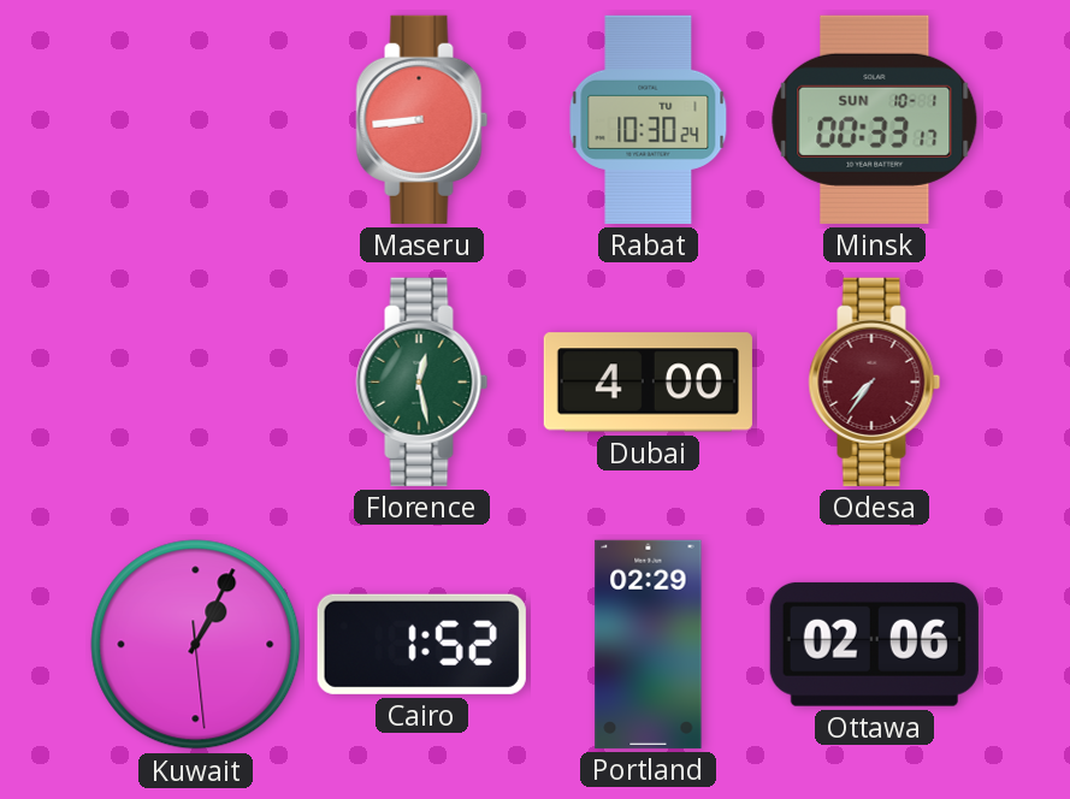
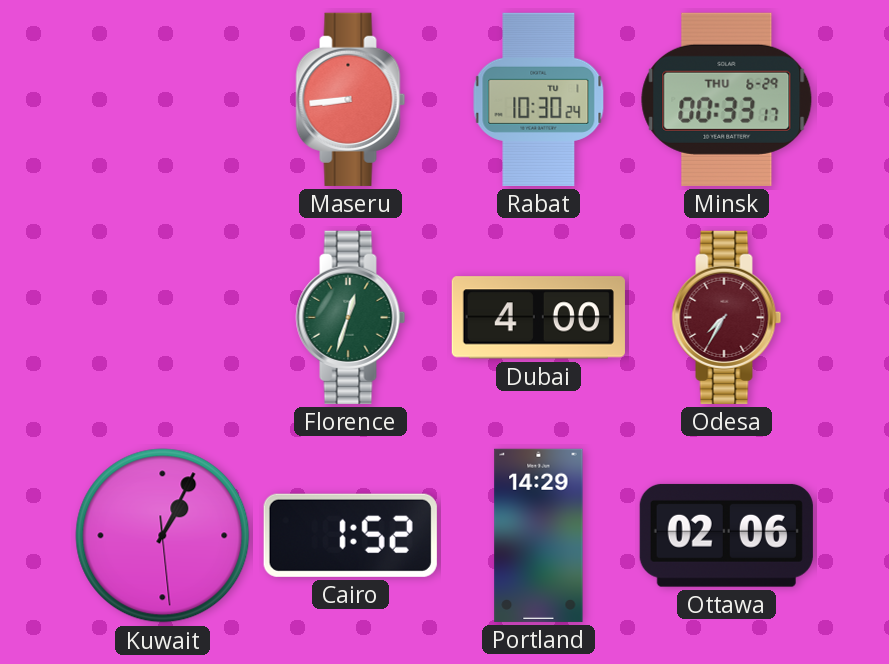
Minsk date: SUN 10-1 -> THU 6-29 (727, 99)
Florence: 12:28 -> 12:33 (351, 317)
Odesa: 7:36 -> 7:35 (727, 317)
Portland: 02:29 -> 14:29 (539, 535)
